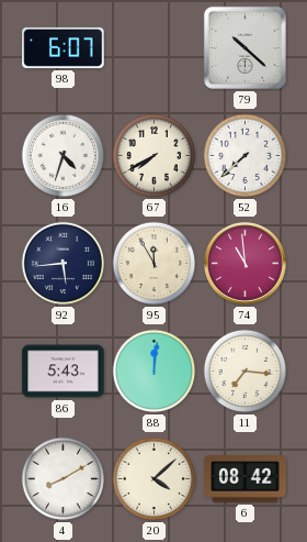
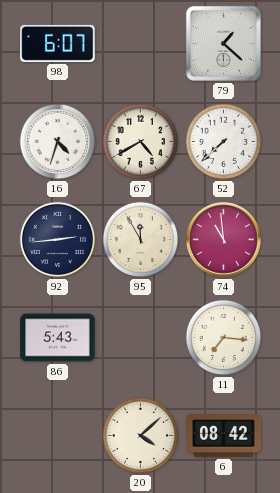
79: 10:22 -> 1:22 (223, 43)
67: 7:40 -> 4:40 (141, 142)
92: 5:44 -> 2:44 (58, 240)
88: 12:01 -> none (155, 372)
4: 8:10 -> none (64, 479)
